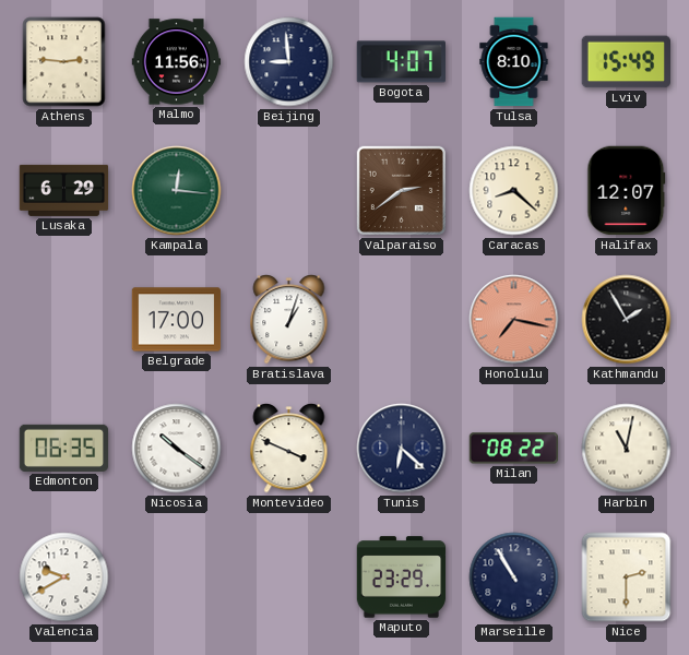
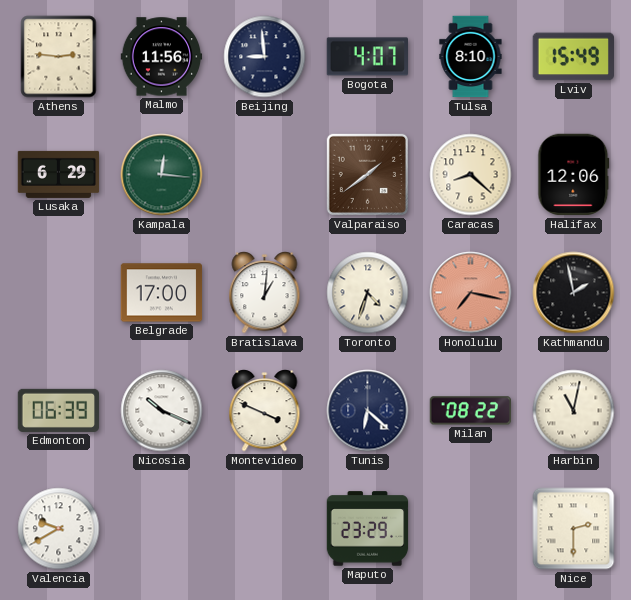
Valparaiso: 2:39 -> 1:39 (367, 174)
Halifax: 12:07 -> 12:06 (574, 175)
Bratislava: 1:03 -> 1:01 (265, 293)
Toronto: none -> 4:33 (368, 293)
Kathmandu: 1:55 -> 1:58 (574, 293)
Edmonton: 06:35 -> 06:39 (59, 410)
Nicosia: 10:21 -> 10:19 (162, 411)
Marseille: 10:55 -> none (514, 577)
